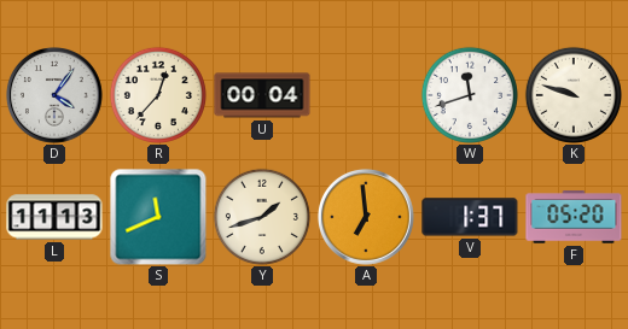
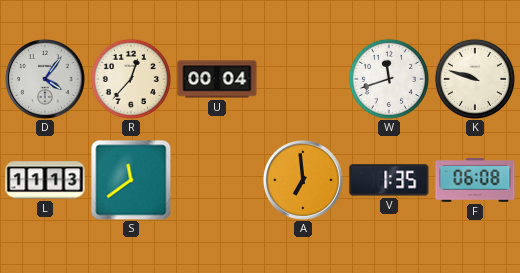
S: 11:41 -> 11:39 (131, 180)
Y: 1:42 -> none (262, 217)
V: 1:37 -> 1:35 (389, 180)
F: 05:20 -> 06:08 (475, 180)
